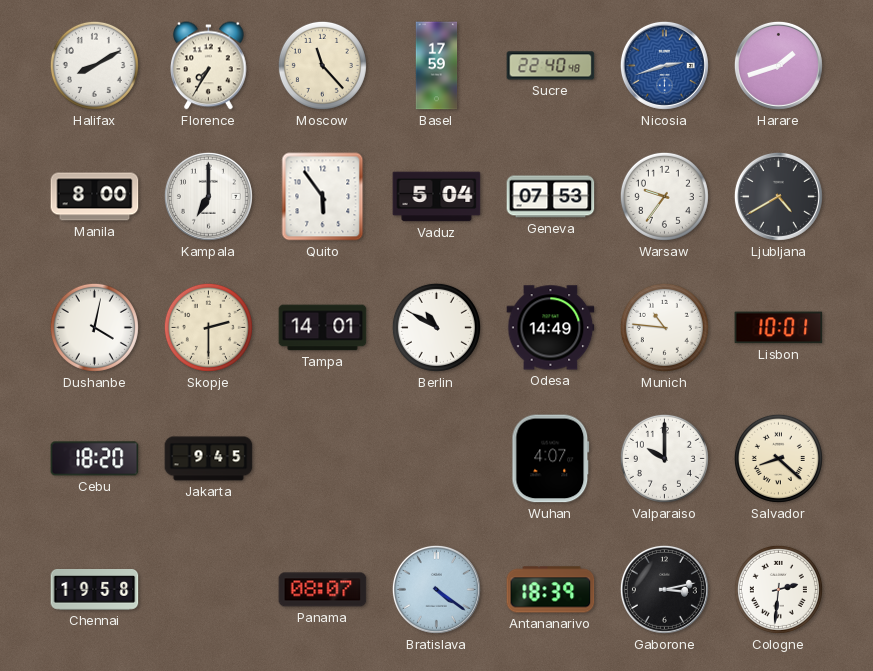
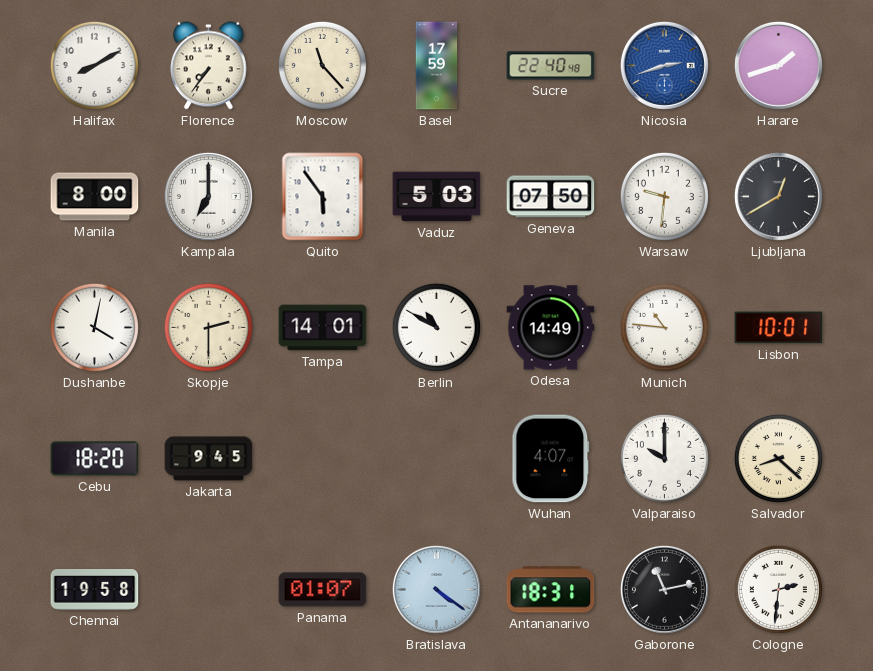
Florence: 7:35 -> 7:36 (209, 66)
Vaduz: 5:04 -> 5:03 (437, 197)
Geneva: 07:53 -> 07:50 (551, 197)
Warsaw: 9:36 -> 9:31 (664, 196)
Ljubljana: 4:40 -> 12:40 (778, 196)
Panama: 08:07 -> 01:07 (323, 590)
Antananarivo: 18:39 -> 18:31 (551, 590)
Gaborone: 3:13 -> 11:13 (664, 589)
